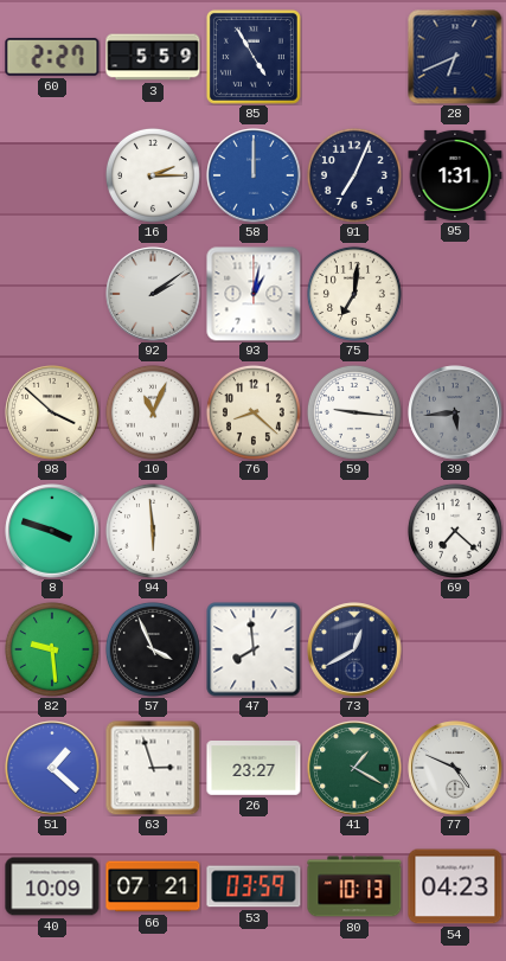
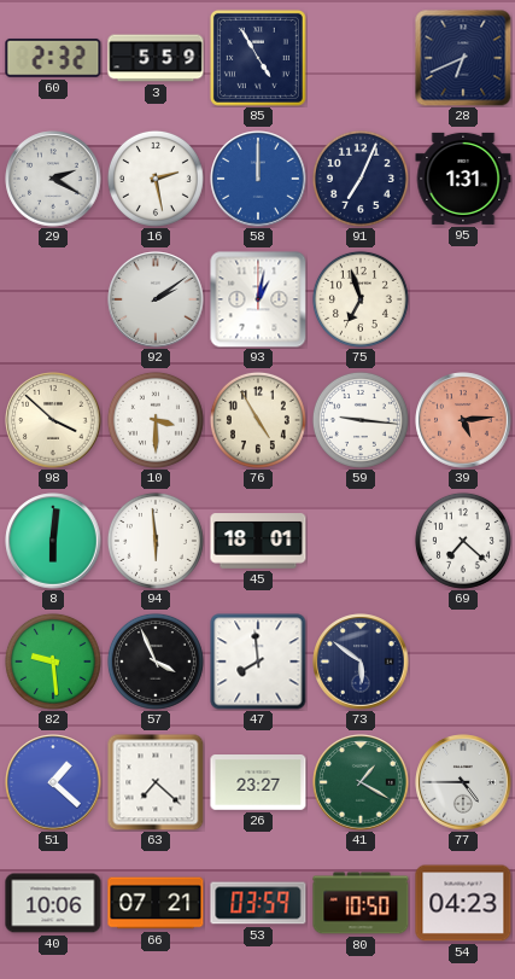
60: 2:27 -> 2:32 (53, 58)
29: none -> 2:20 (53, 179)
16: 2:15 -> 2:28 (156, 179)
75: 7:01 -> 6:57 (361, 299)
10: 11:04 -> 3:30 (156, 420)
76: 8:22 -> 4:55 (258, 420)
39: 5:44 -> 5:14 (463, 420)
39 dial: grey -> salmon (463, 420)
8: 3:48 -> 6:01 (53, 541)
45: none -> 18:01 (258, 541)
73: 12:40 -> 5:51 (361, 662)
63: 2:57 -> 7:22 (156, 782)
77: 4:49 -> 4:45 (463, 782)
40: 10:09 -> 10:06 (53, 903)
80: 10:13 -> 10:50 (361, 903)
